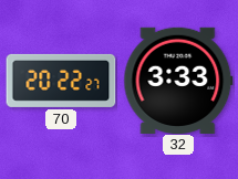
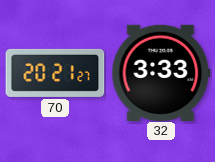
70: 20:22 -> 20:21 (55, 73)
